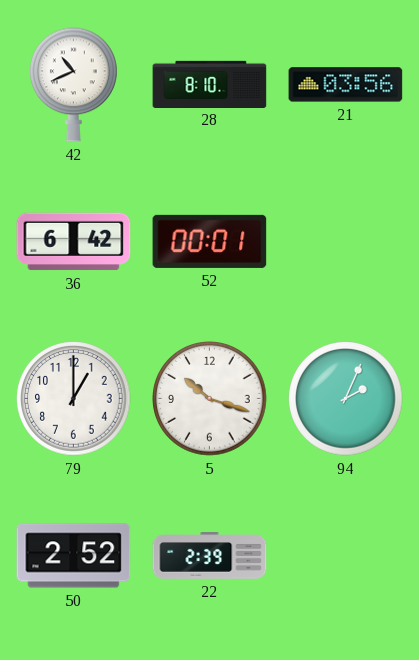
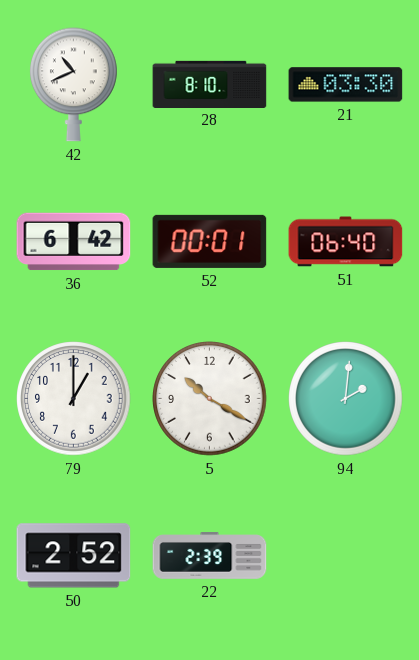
21: 03:56 -> 03:30 (346, 85)
51: none -> 06:40 (346, 242)
5: 10:18 -> 10:20 (210, 399)
94: 2:04 -> 2:01 (346, 399)
